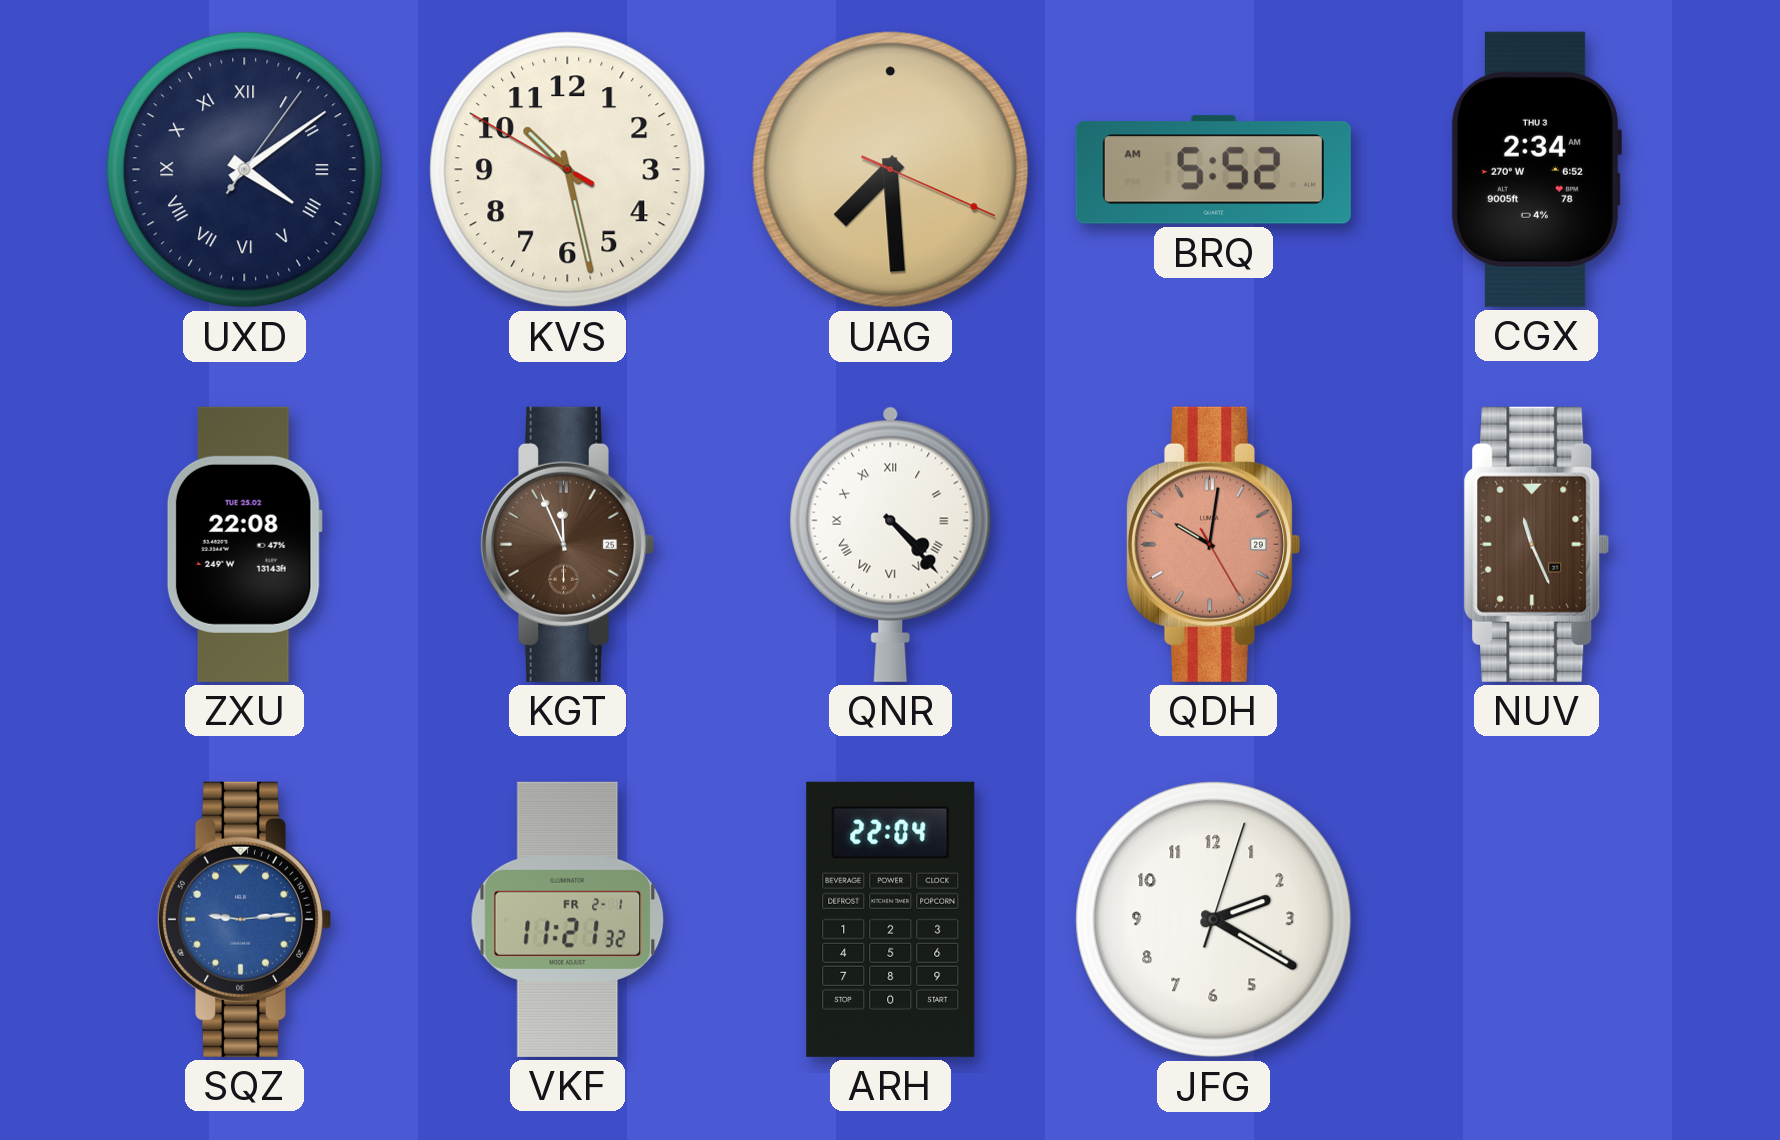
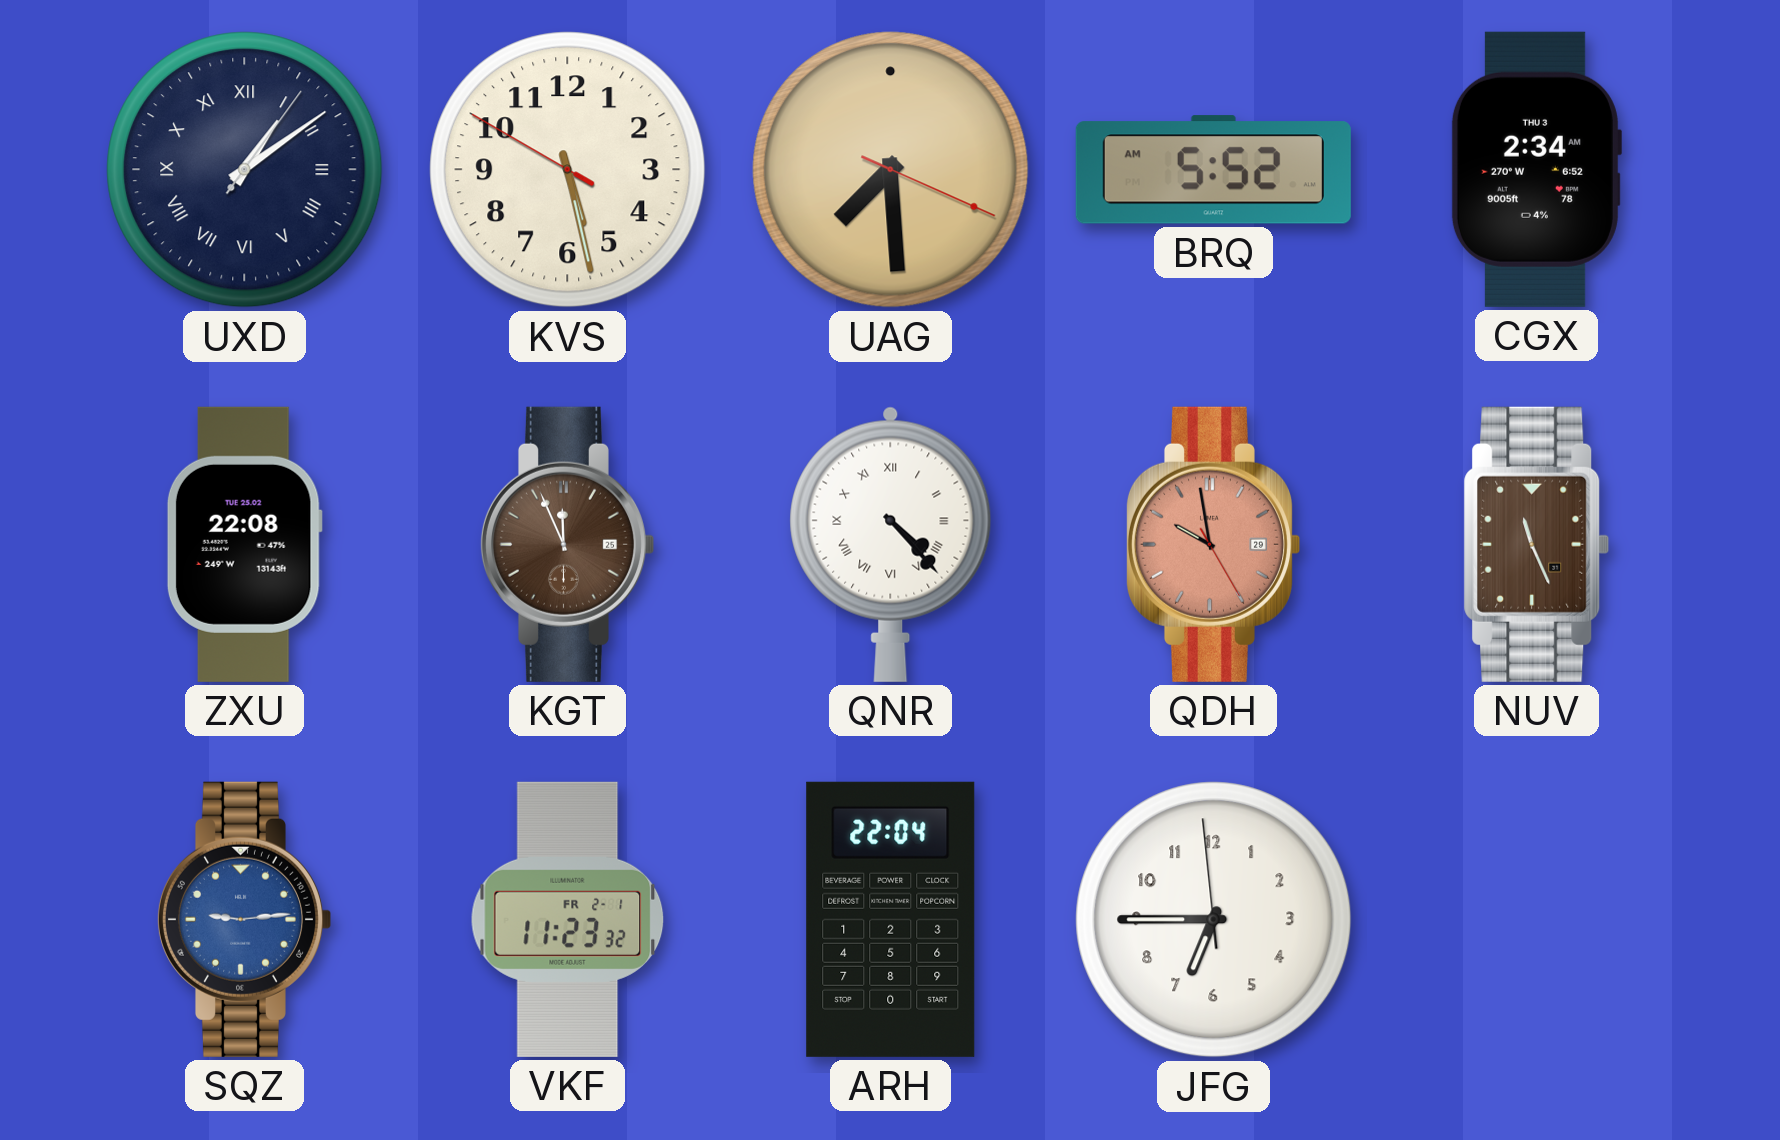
UXD: 4:09 -> 1:09 (245, 170)
KVS: 10:27 -> 5:27 (568, 170)
QDH: 10:01 -> 9:58 (1212, 544)
VKF: 11:21 -> 11:23 (568, 919)
JFG: 2:20 -> 6:44 (1214, 920)
